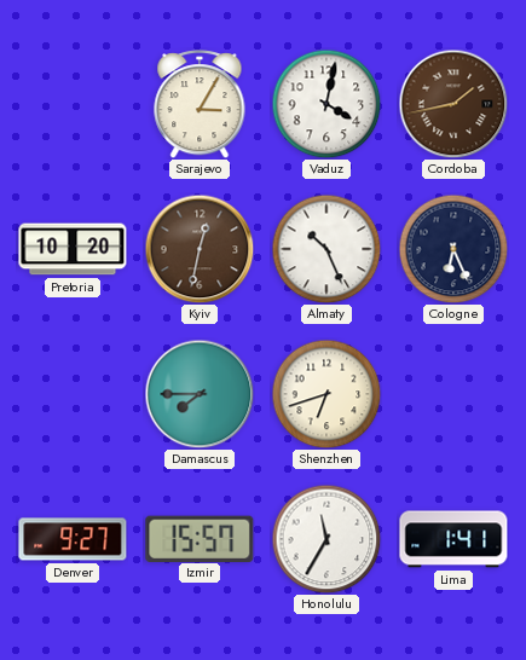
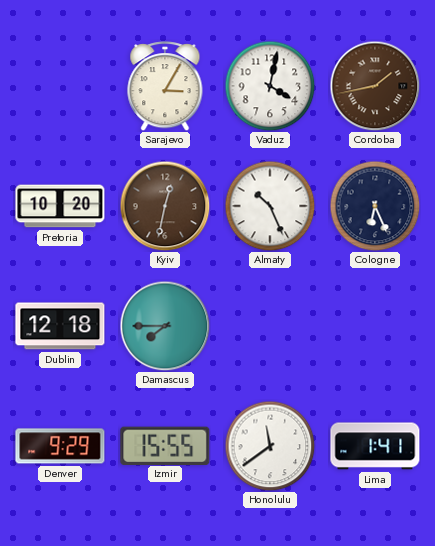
Dublin: none -> 12:18 (60, 326)
Shenzhen: 6:42 -> none (326, 394)
Denver: 9:27 -> 9:29 (60, 446)
Izmir: 15:57 -> 15:55 (165, 445)
Honolulu: 11:35 -> 11:39 (270, 446)
